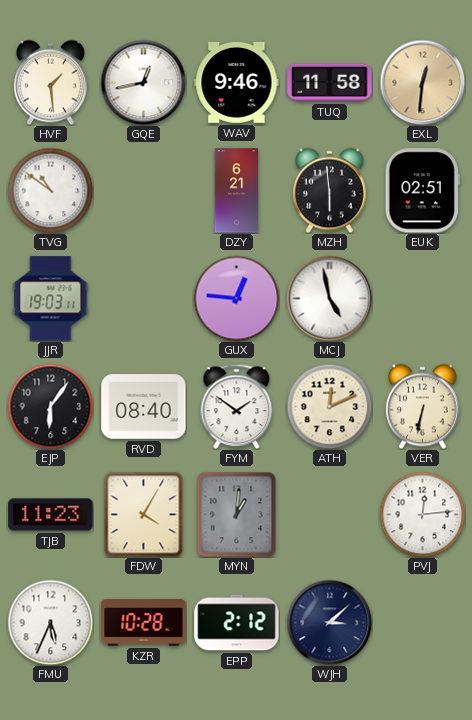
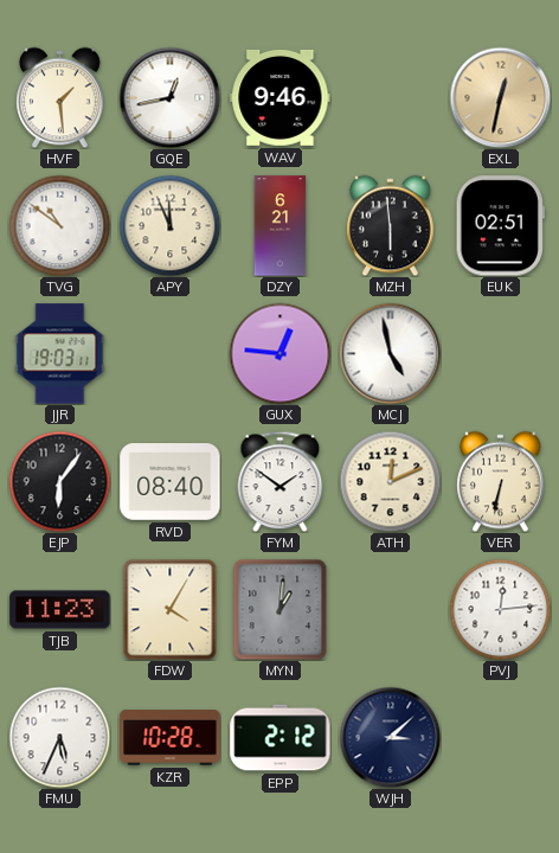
TUQ: 11:58 -> none (330, 83)
EXL: 12:31 -> 12:32 (500, 97)
APY: none -> 11:56 (169, 225)
